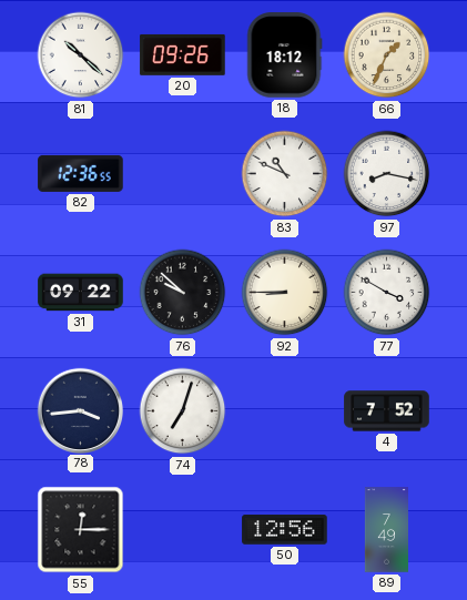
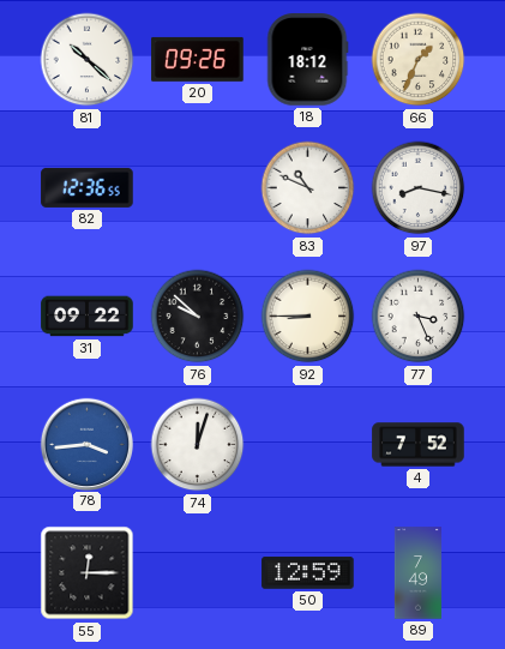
77: 3:50 -> 3:26 (419, 317)
78 dial: navy -> blue (86, 444)
74: 7:03 -> 12:03 (198, 445)
50: 12:56 -> 12:59 (308, 573)
